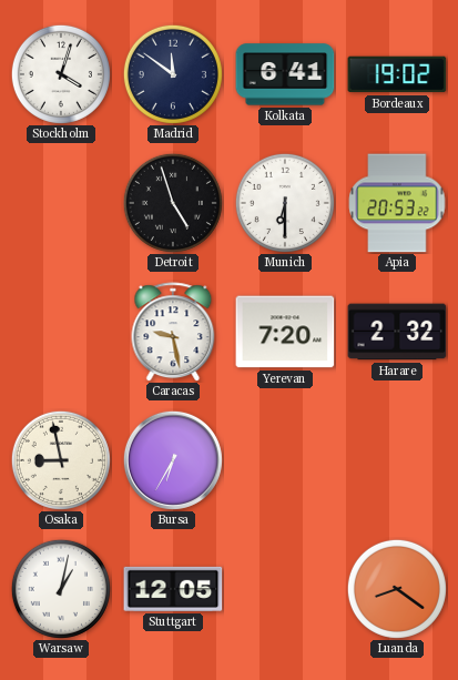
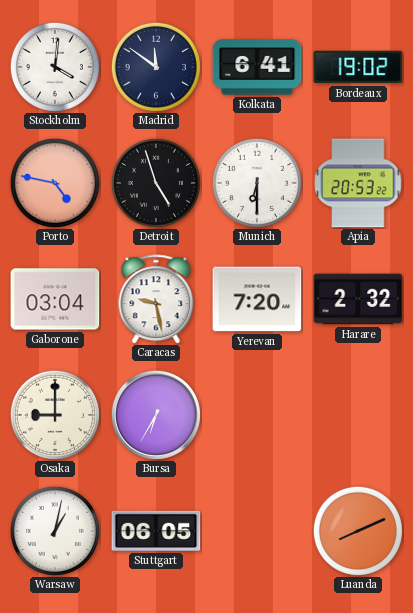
Stockholm: 4:03 -> 4:01 (55, 67)
Porto: none -> 4:47 (55, 183)
Gaborone: none -> 03:04 (55, 299)
Osaka: 8:58 -> 9:00 (55, 415)
Stuttgart: 12:05 -> 06:05 (156, 531)
Luanda: 8:21 -> 8:11 (358, 531)
